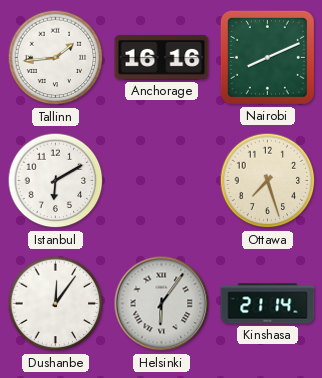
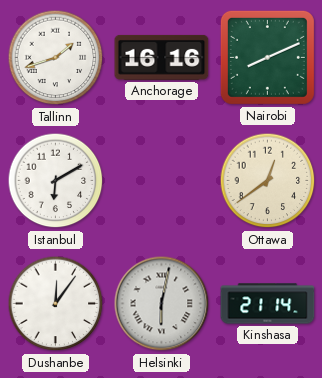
Tallinn: 1:44 -> 1:42 (56, 58)
Ottawa: 7:27 -> 12:39 (268, 181)
Helsinki: 6:06 -> 6:02 (162, 304)
